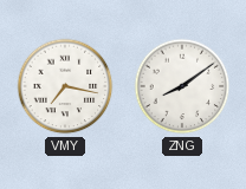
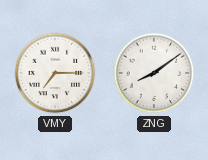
VMY: 7:17 -> 7:15 (55, 73)
